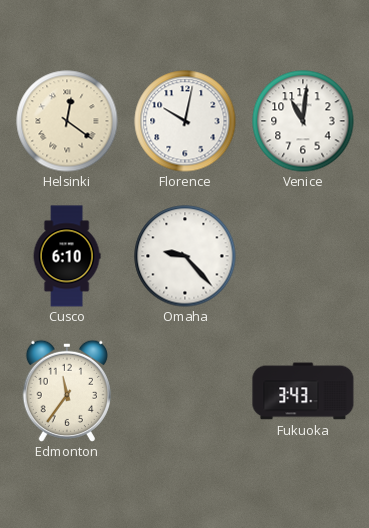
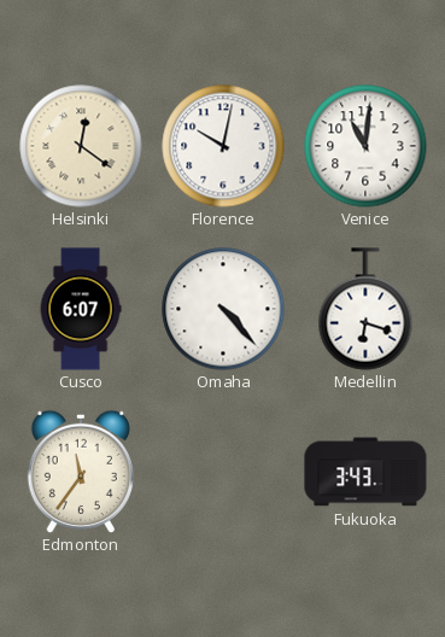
Cusco: 6:10 -> 6:07 (81, 309)
Omaha: 9:23 -> 4:23 (223, 309)
Medellin: none -> 6:18 (365, 309)
